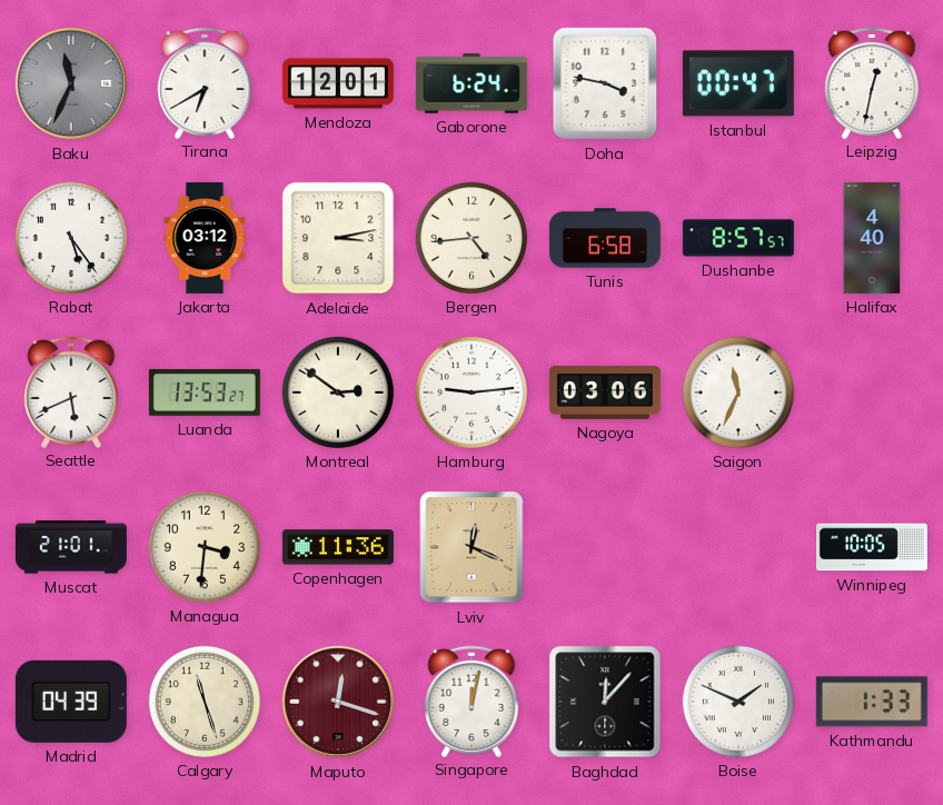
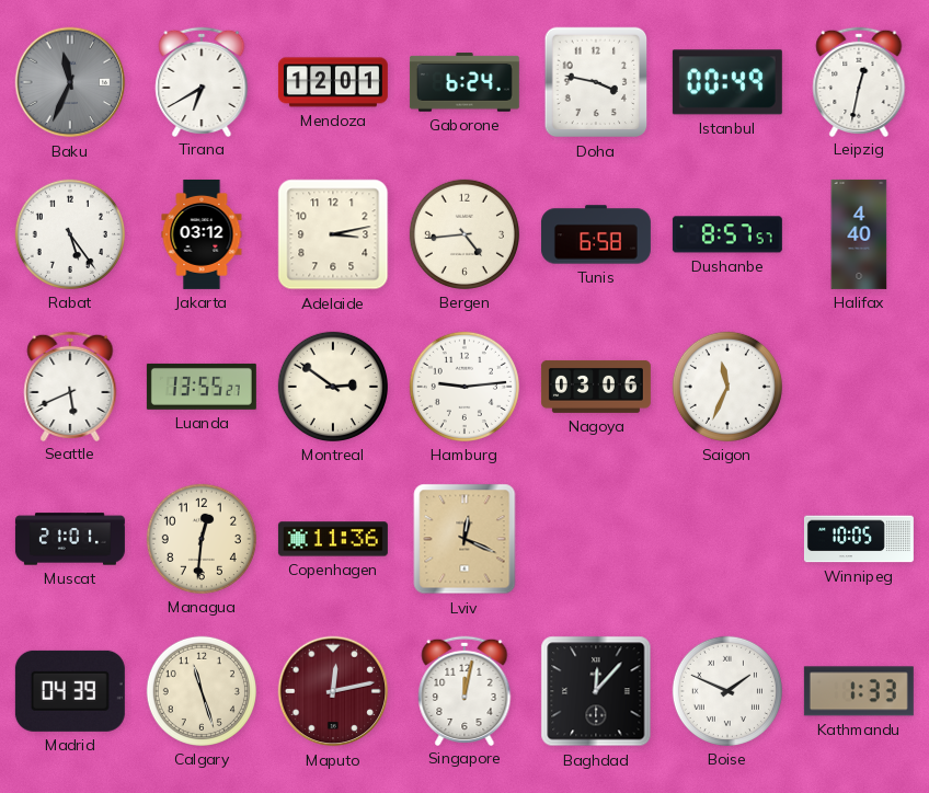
Istanbul: 00:47 -> 00:49 (727, 82)
Luanda: 13:53 -> 13:55 (202, 387)
Managua: 3:31 -> 12:31 (202, 539)
Maputo: 12:18 -> 12:13 (333, 691)
